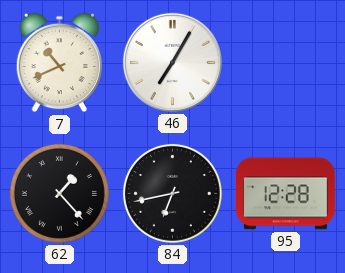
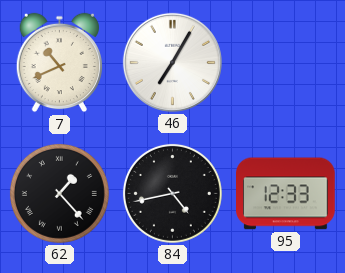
84: 6:43 -> 4:43 (172, 193)
95: 12:28 -> 12:33 (286, 194)
